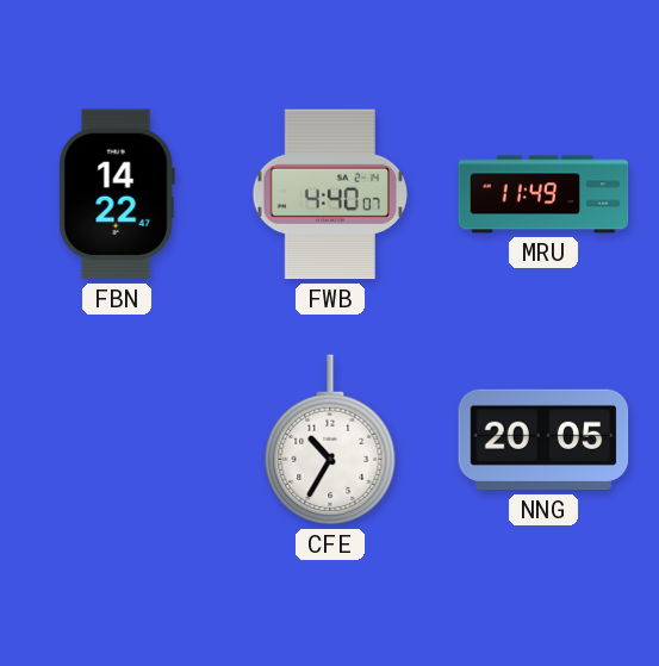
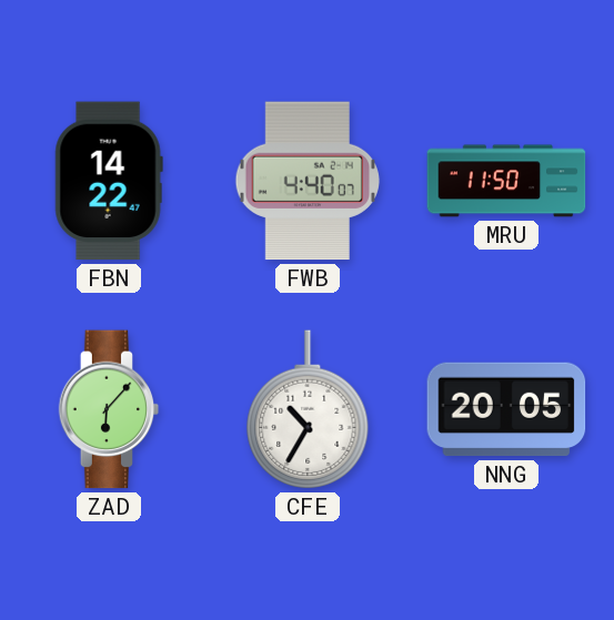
MRU: 11:49 -> 11:50 (506, 181)
ZAD: none -> 6:07 (109, 409)
